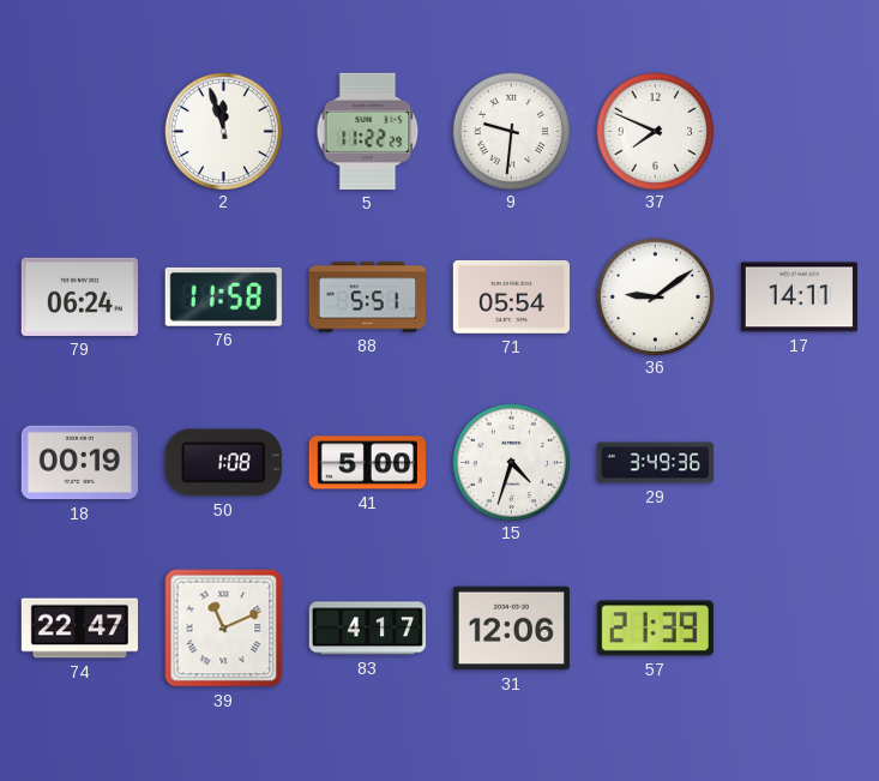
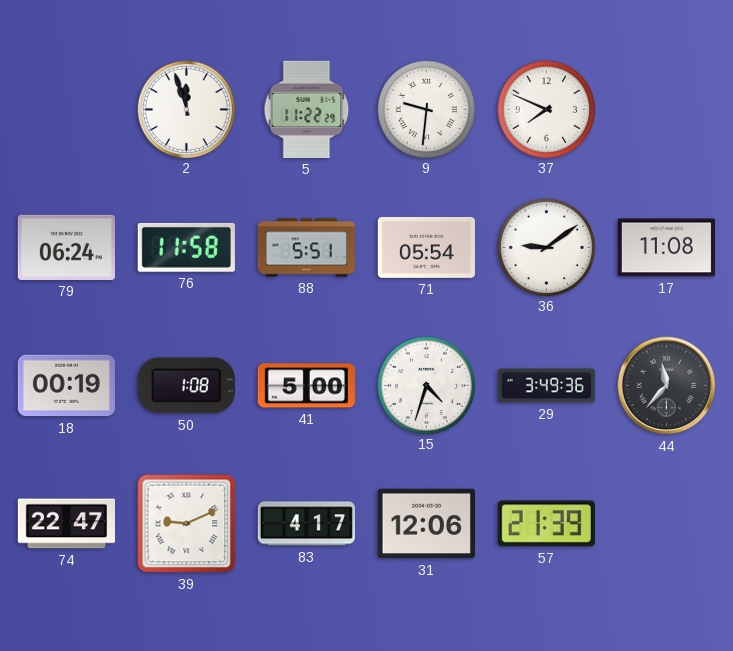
17: 14:11 -> 11:08 (666, 248)
44: none -> 11:37 (667, 386)
39: 11:11 -> 9:11 (187, 524)
